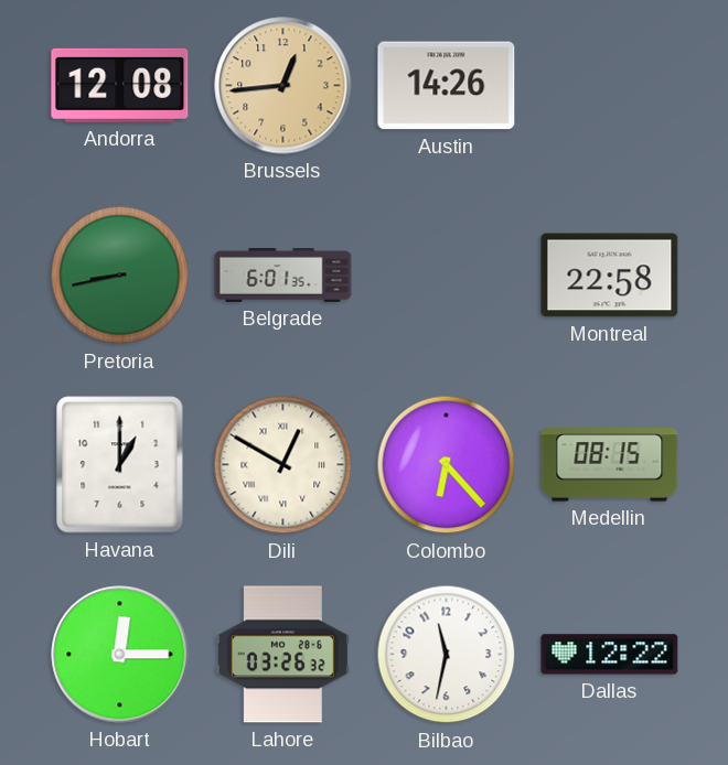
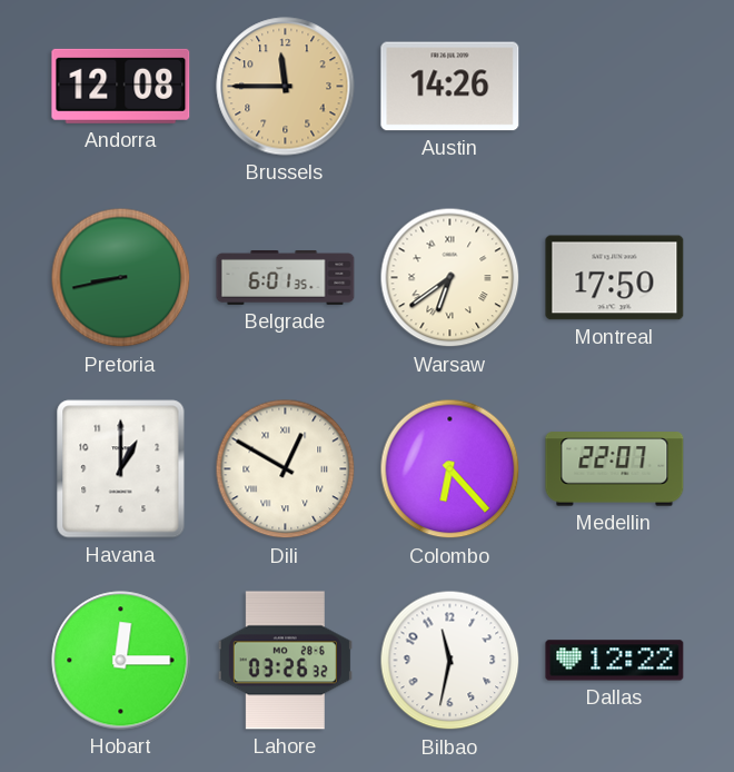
Brussels: 12:44 -> 11:45 (286, 87)
Warsaw: none -> 6:39 (450, 278)
Montreal: 22:58 -> 17:50 (615, 278)
Medellin: 08:15 -> 22:07 (615, 469)
